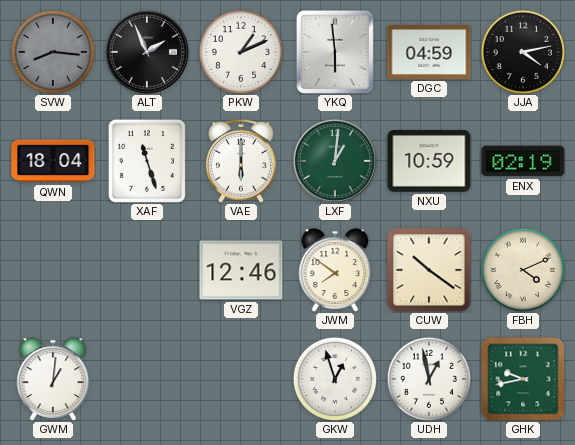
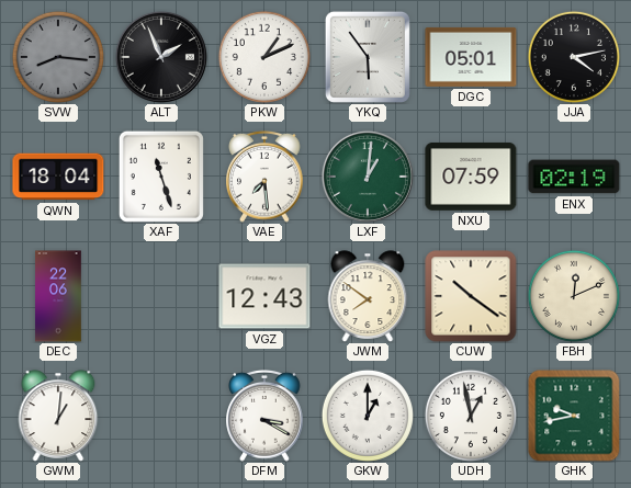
YKQ: 5:59 -> 5:54 (368, 57)
DGC: 04:59 -> 05:01 (471, 57)
VAE: 6:00 -> 7:29 (264, 177)
NXU: 10:59 -> 07:59 (471, 177)
DEC: none -> 22:06 (58, 296)
VGZ: 12:46 -> 12:43 (264, 296)
FBH: 4:11 -> 12:11 (574, 296)
DFM: none -> 3:20 (264, 416)
GKW: 12:57 -> 1:00 (368, 416)
